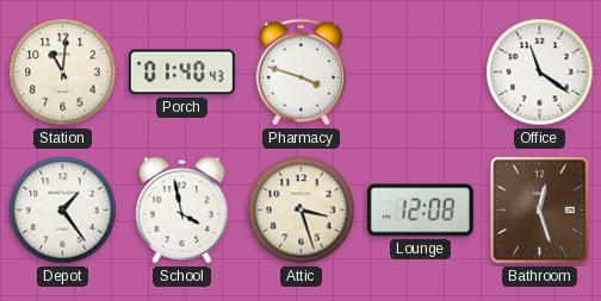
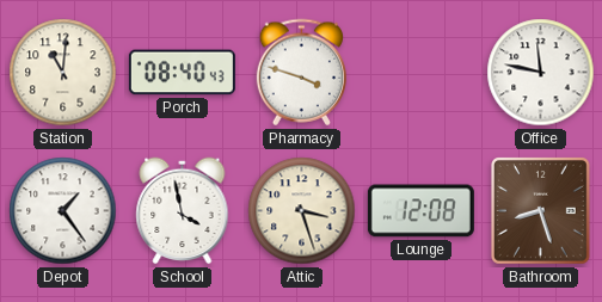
Porch: 01:40 -> 08:40 (182, 73)
Office: 11:21 -> 11:47 (541, 73)
Bathroom: 12:27 -> 8:27 (541, 211)
